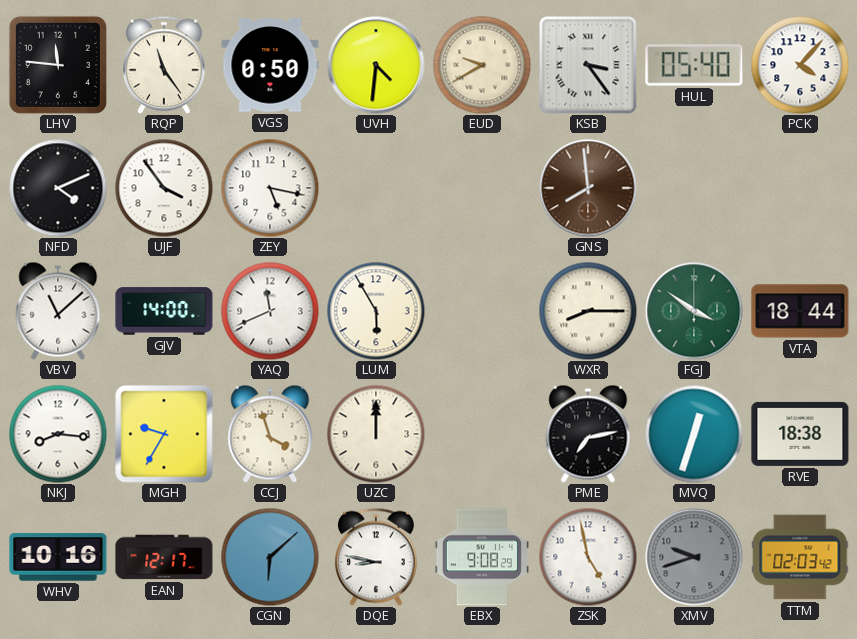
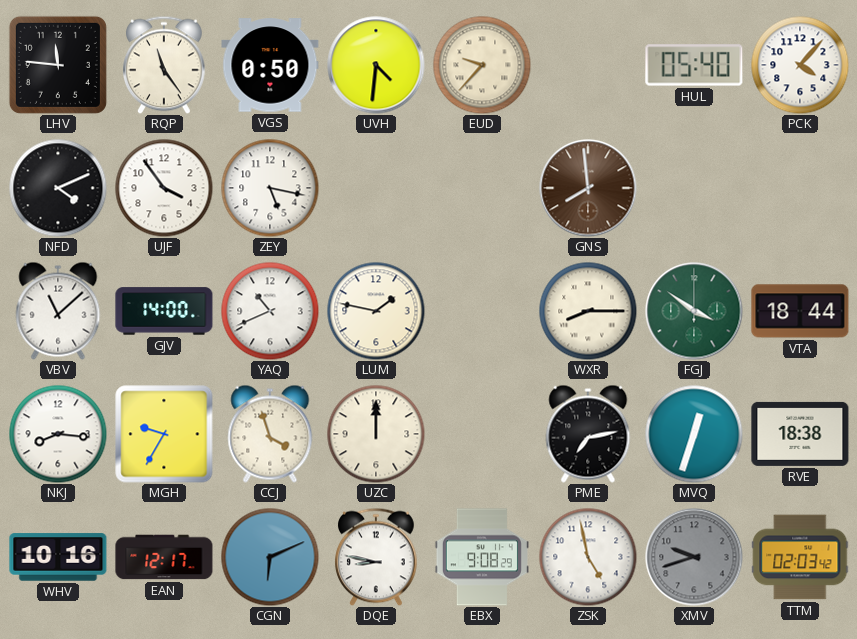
EUD: 9:40 -> 9:37 (482, 65)
KSB: 3:24 -> none (588, 65)
YAQ: 11:41 -> 10:41 (270, 311)
LUM: 5:55 -> 1:47 (376, 311)
CGN: 6:08 -> 6:11 (270, 557)
